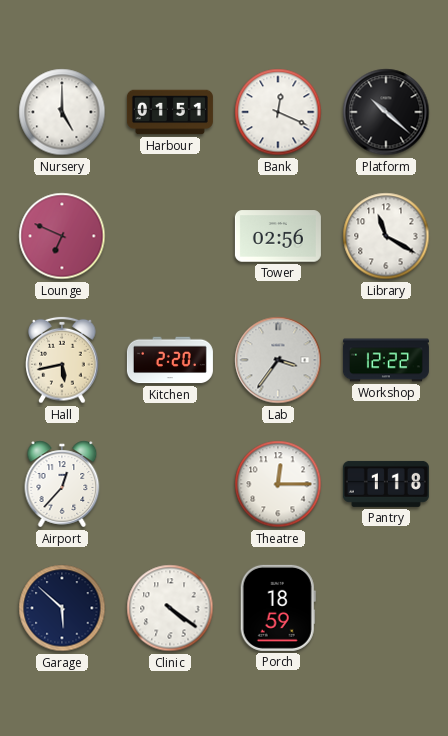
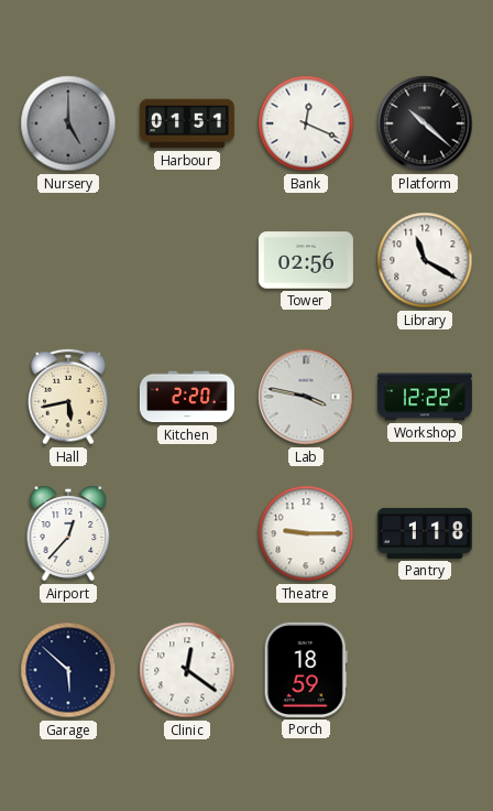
Nursery dial: white -> grey (68, 123)
Lounge: 6:49 -> none (62, 236)
Lab: 3:36 -> 3:47 (306, 397)
Theatre: 12:15 -> 9:15 (306, 533)
Clinic: 4:21 -> 12:21 (187, 670)
